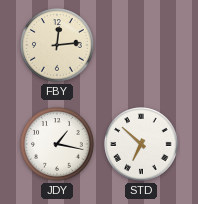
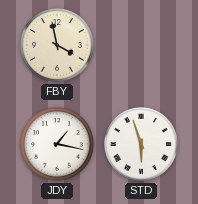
FBY: 12:14 -> 3:58 (57, 45)
STD: 6:52 -> 5:57 (141, 144)
